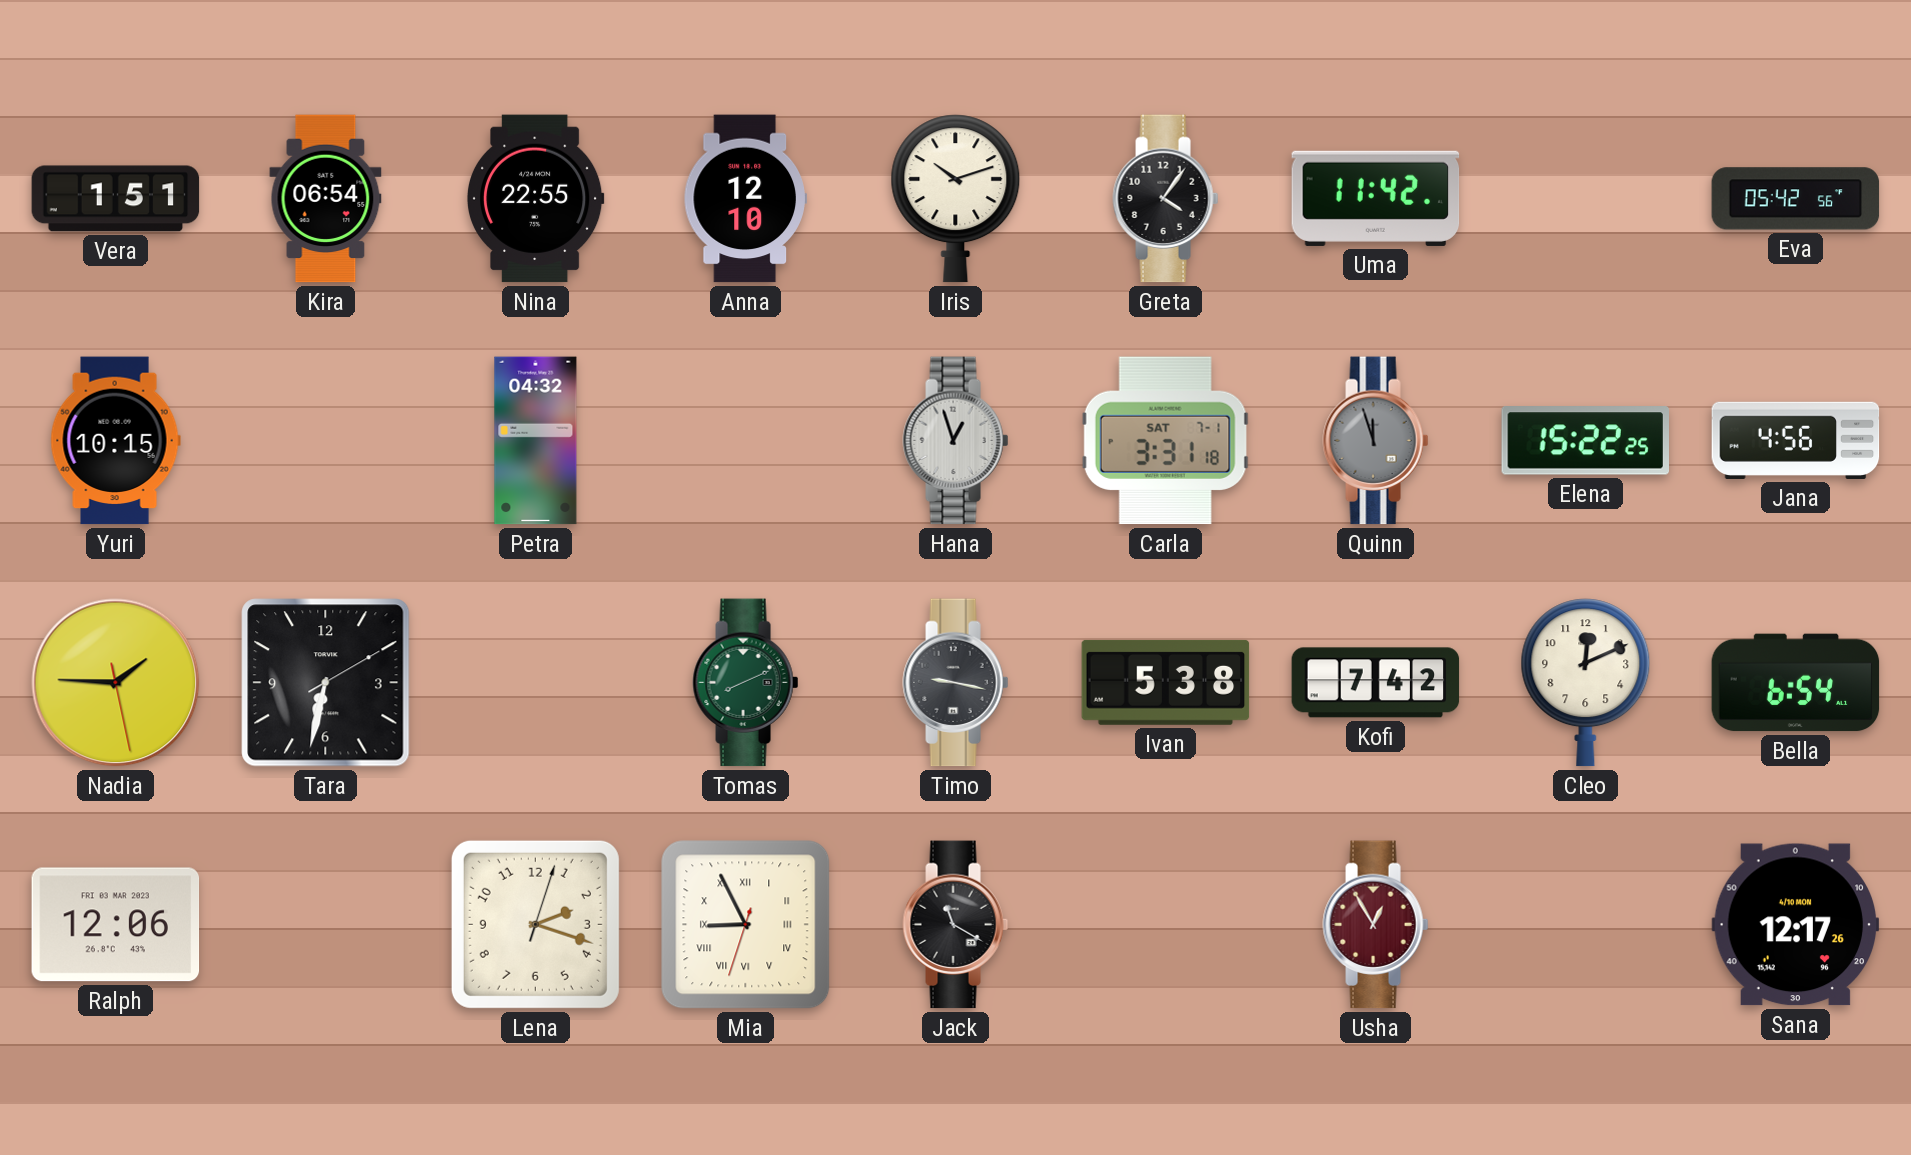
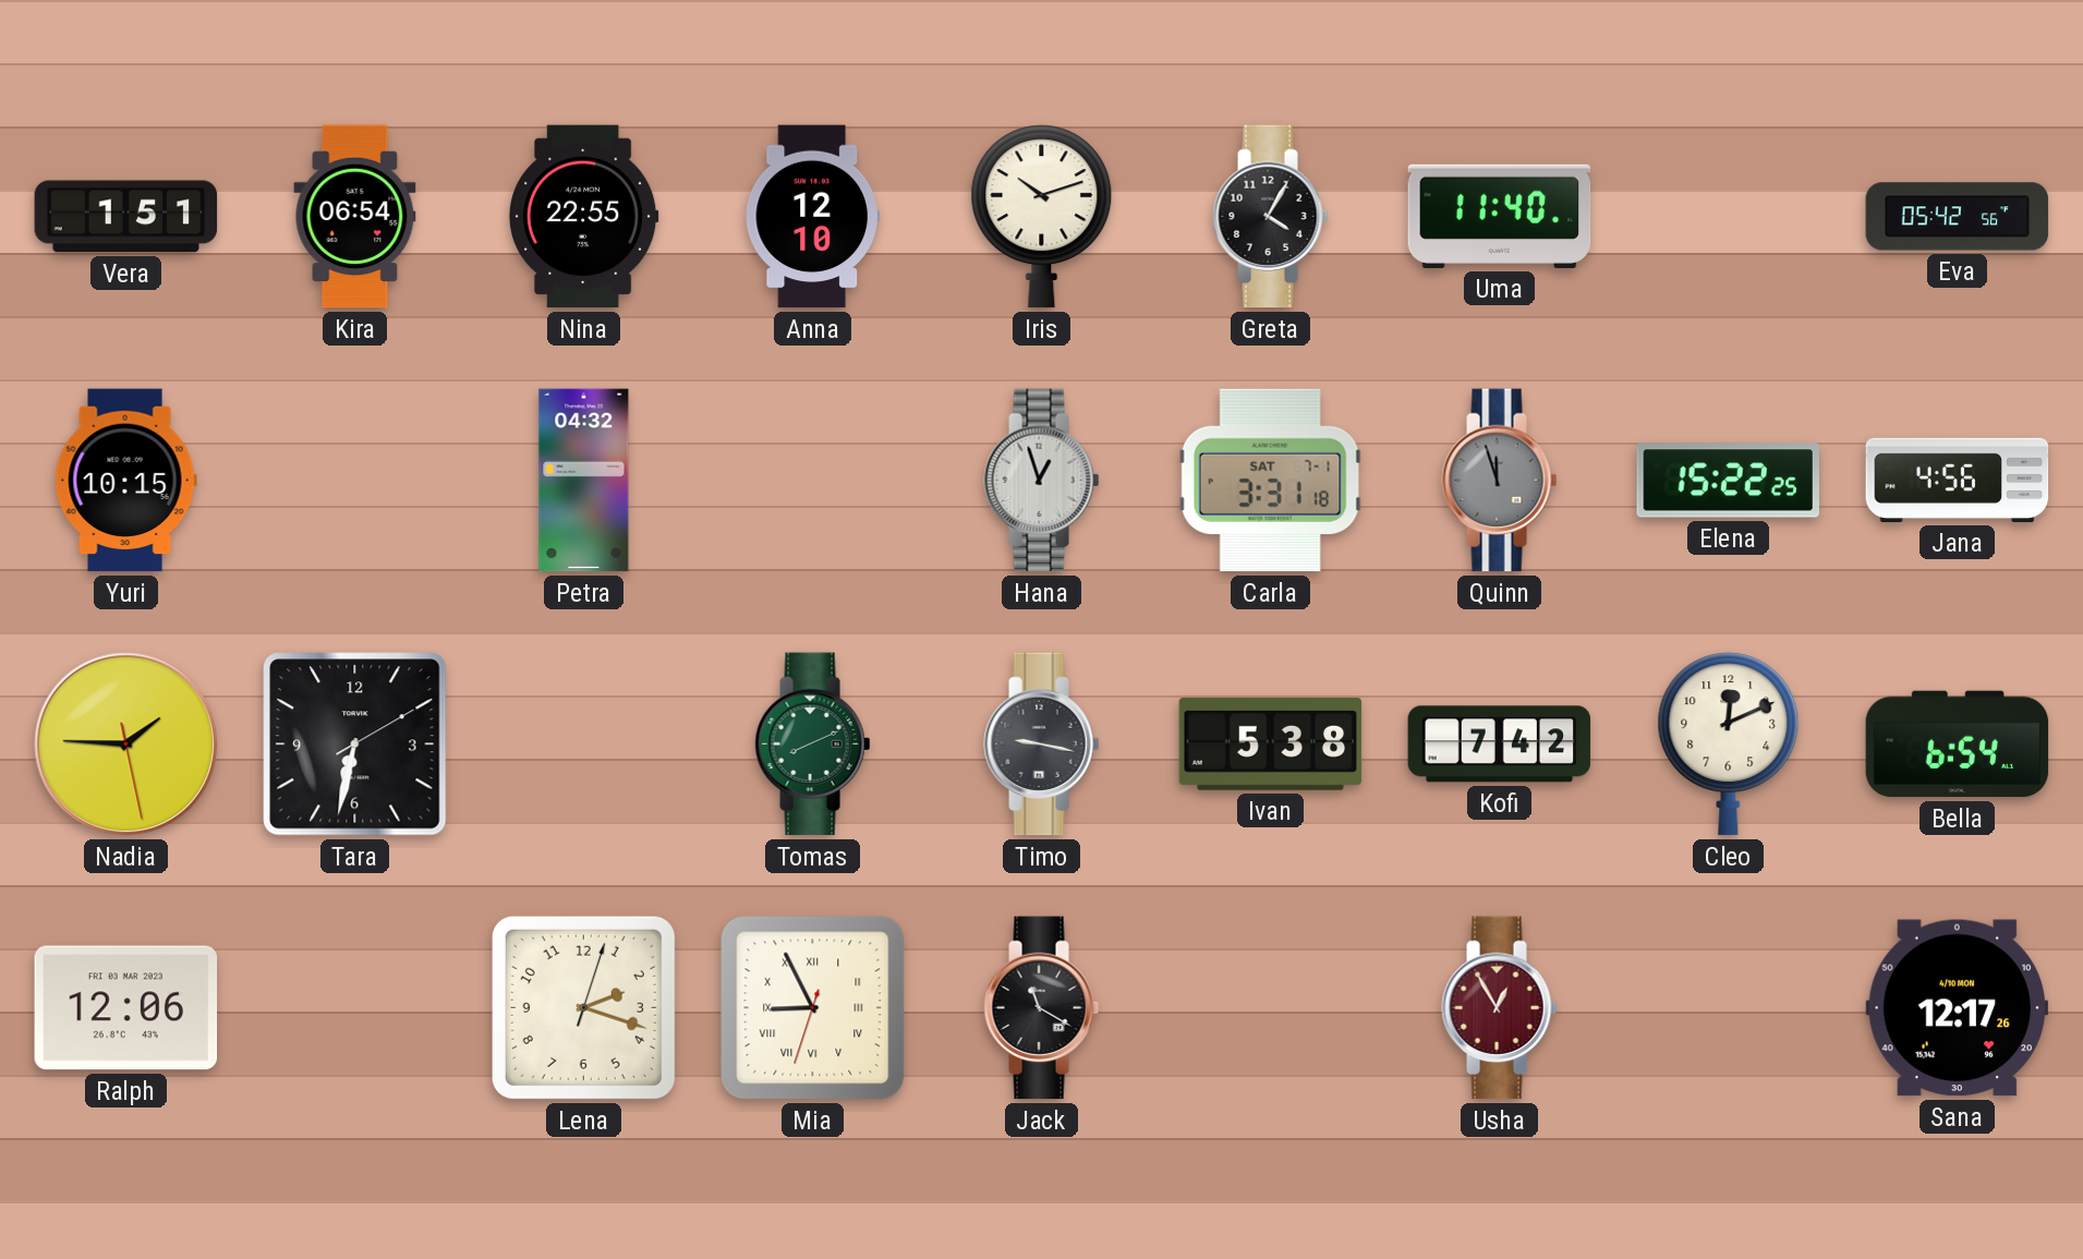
Greta: 4:06 -> 4:05 (1271, 217)
Uma: 11:42 -> 11:40 (1500, 216)
